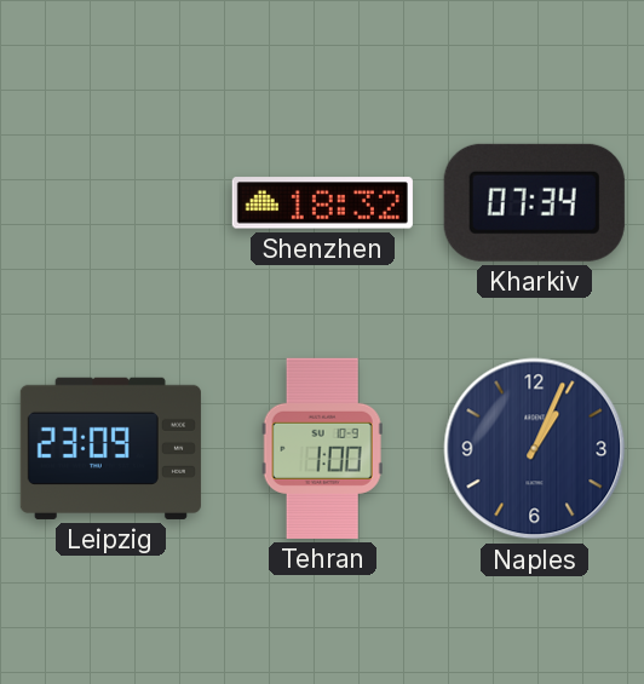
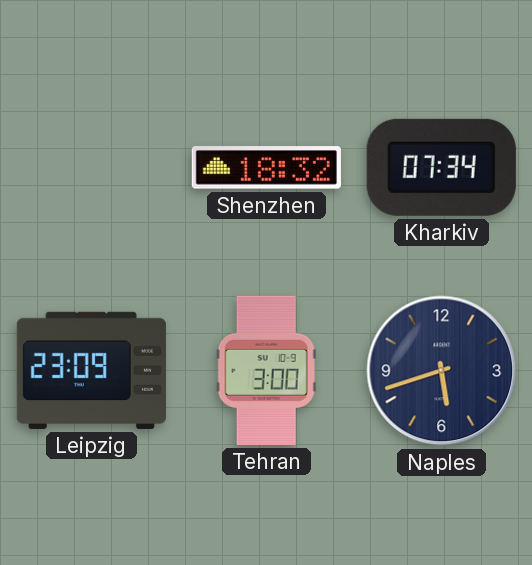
Tehran: 1:00 -> 3:00 (266, 370)
Naples: 1:04 -> 5:42 (442, 371)
